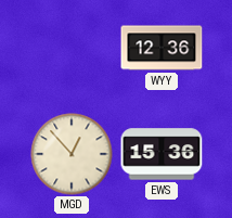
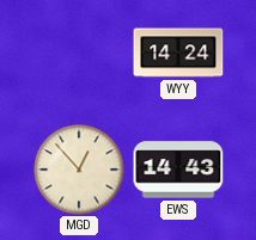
WYY: 12:36 -> 14:24 (178, 53)
EWS: 15:36 -> 14:43 (178, 170)
